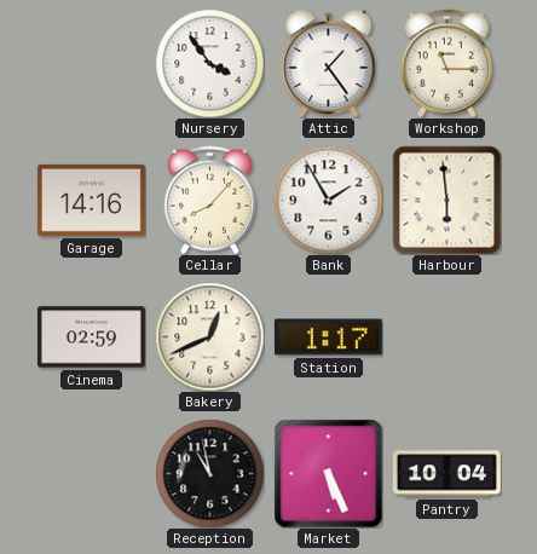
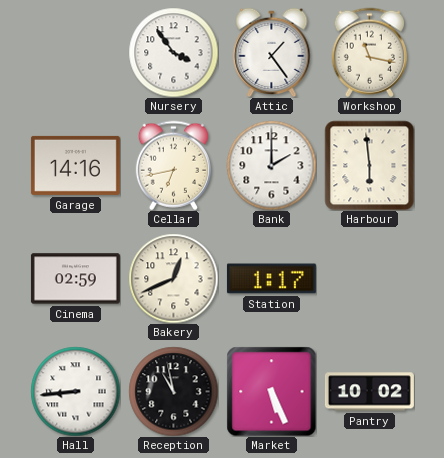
Workshop: 11:15 -> 11:17 (369, 52)
Cellar: 8:07 -> 6:43 (173, 165)
Bank: 1:55 -> 2:00 (271, 165)
Hall: none -> 8:44 (75, 391)
Pantry: 10:04 -> 10:02 (369, 392)
